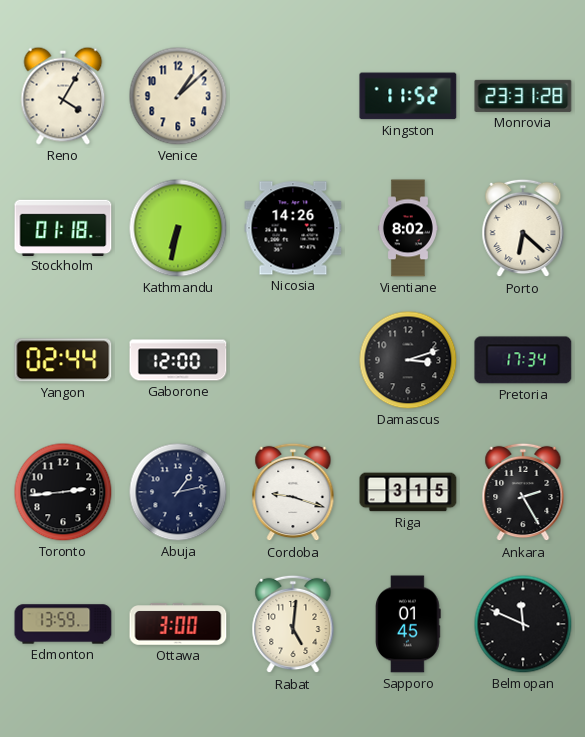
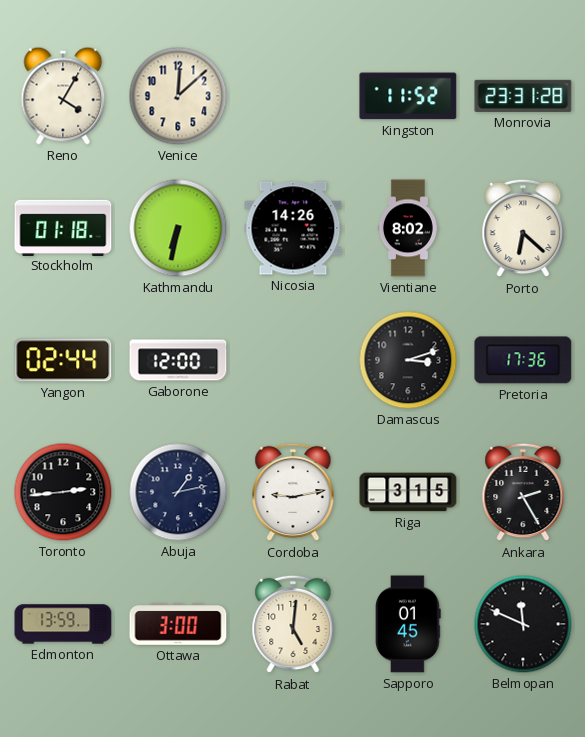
Venice: 1:08 -> 12:08 (178, 96)
Pretoria: 17:34 -> 17:36 (523, 360)
Cordoba: 9:18 -> 9:13 (293, 492)
